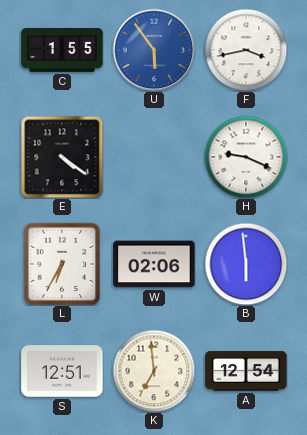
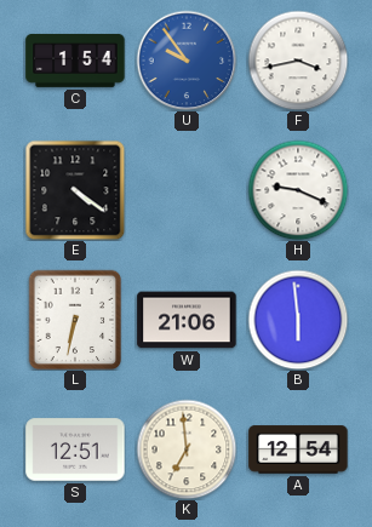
C: 1:55 -> 1:54 (75, 61)
U: 5:54 -> 9:54 (187, 61)
L: 6:35 -> 6:32 (75, 320)
W: 02:06 -> 21:06 (187, 320)
